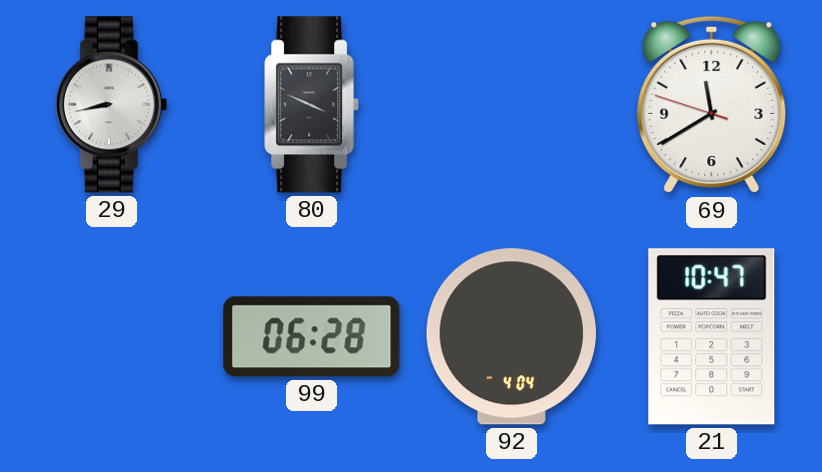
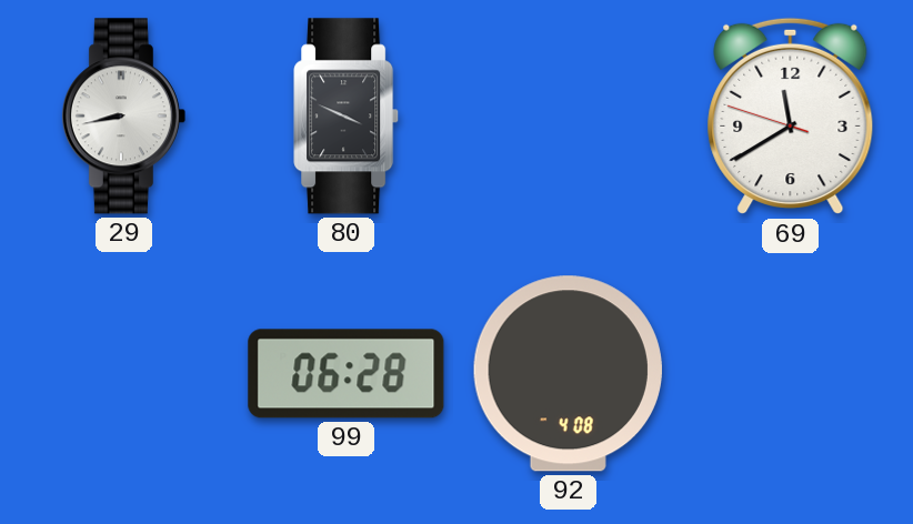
92: 4:04 -> 4:08 (568, 374)
21: 10:47 -> none (712, 337)
